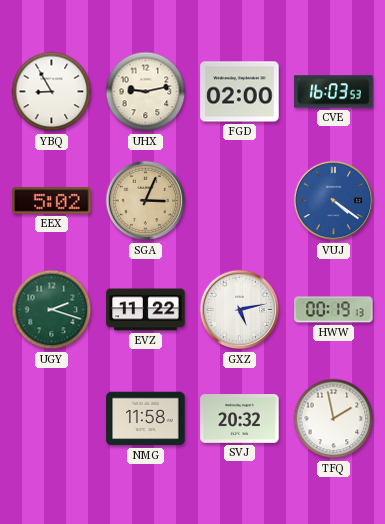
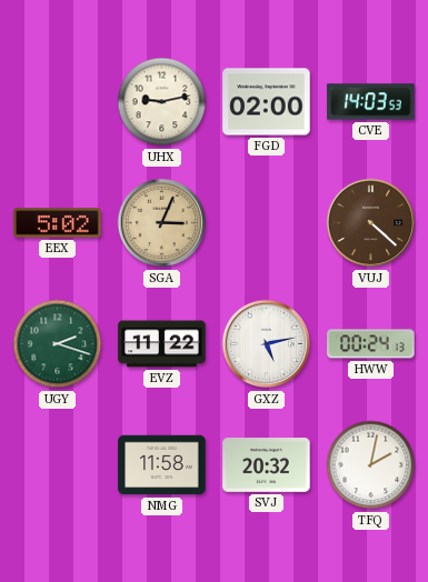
YBQ: 8:55 -> none (52, 92)
CVE: 16:03 -> 14:03 (371, 102)
VUJ: 4:21 -> 4:22 (371, 223)
VUJ dial: blue -> brown (371, 223)
HWW: 00:19 -> 00:24 (371, 344)
TFQ: 1:58 -> 2:02 (371, 465)
